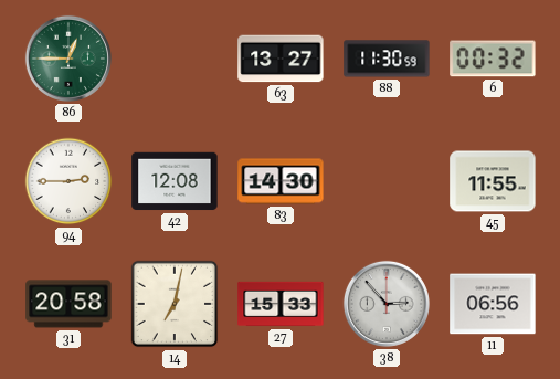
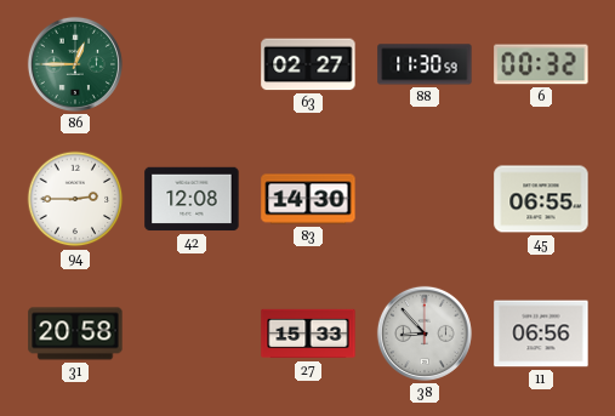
63: 13:27 -> 02:27 (308, 64)
45: 11:55 -> 06:55 (541, 199)
14: 7:02 -> none (175, 304)
38: 2:53 -> 8:53 (425, 334)
